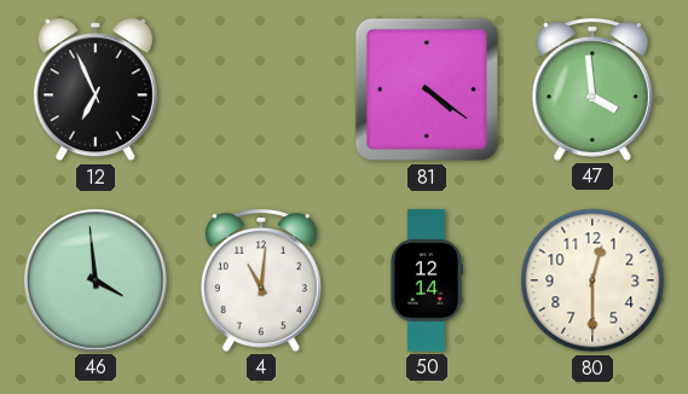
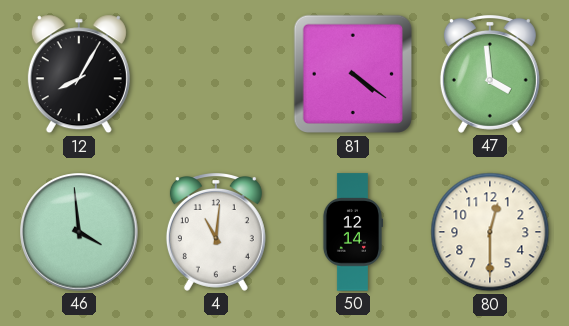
12: 6:56 -> 8:05 (79, 74)
